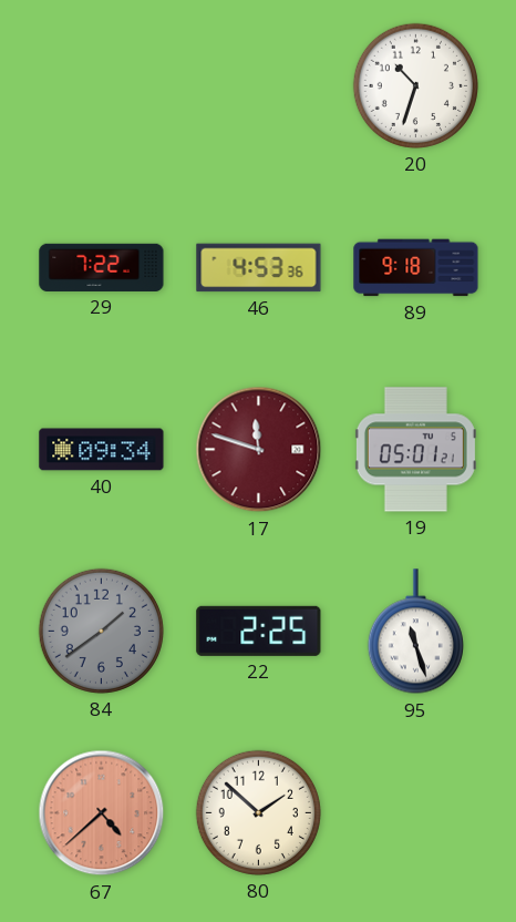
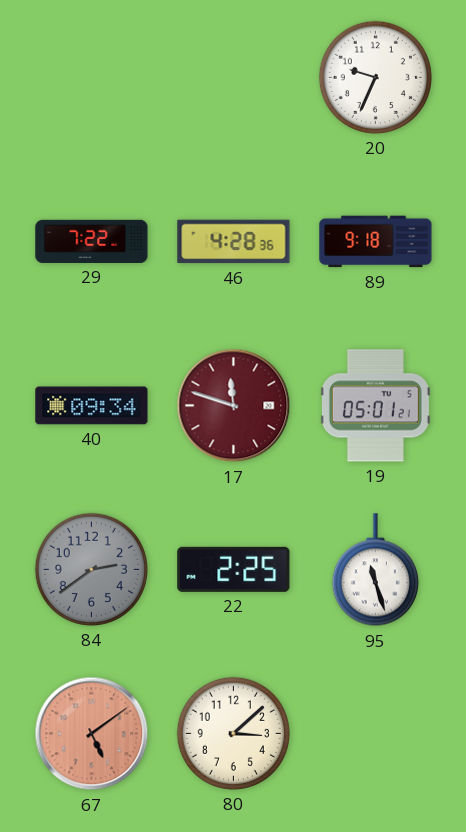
20: 10:33 -> 9:34 (375, 77)
46: 4:53 -> 4:28 (234, 242)
84: 1:39 -> 2:39 (91, 569)
67: 4:38 -> 5:09 (92, 734)
80: 1:52 -> 3:08 (233, 733)
